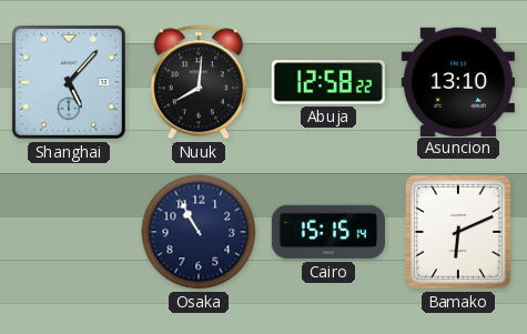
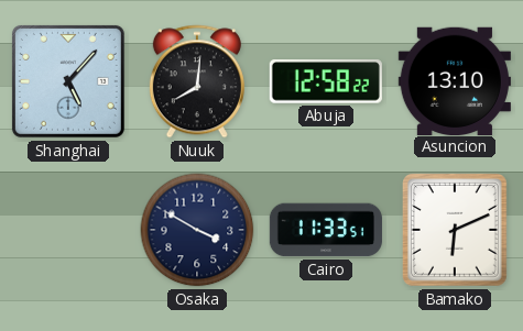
Osaka: 10:55 -> 3:50 (197, 230)
Cairo: 15:15 -> 11:33 (326, 230)
